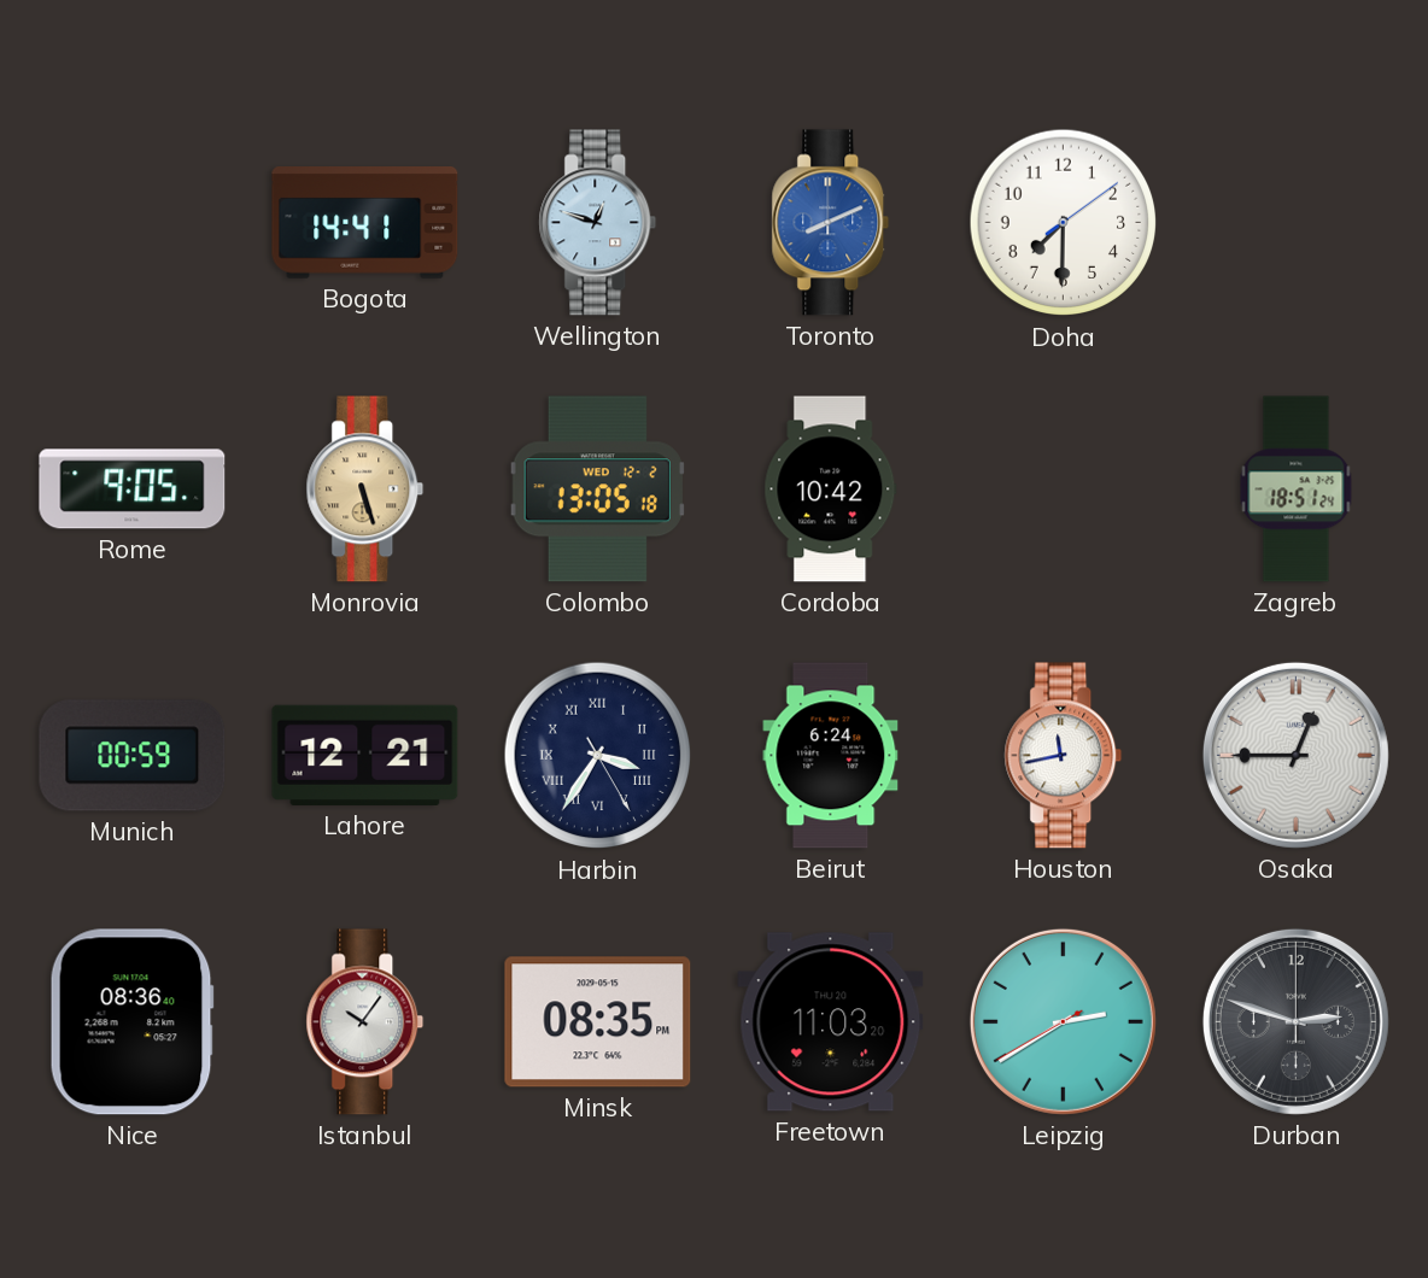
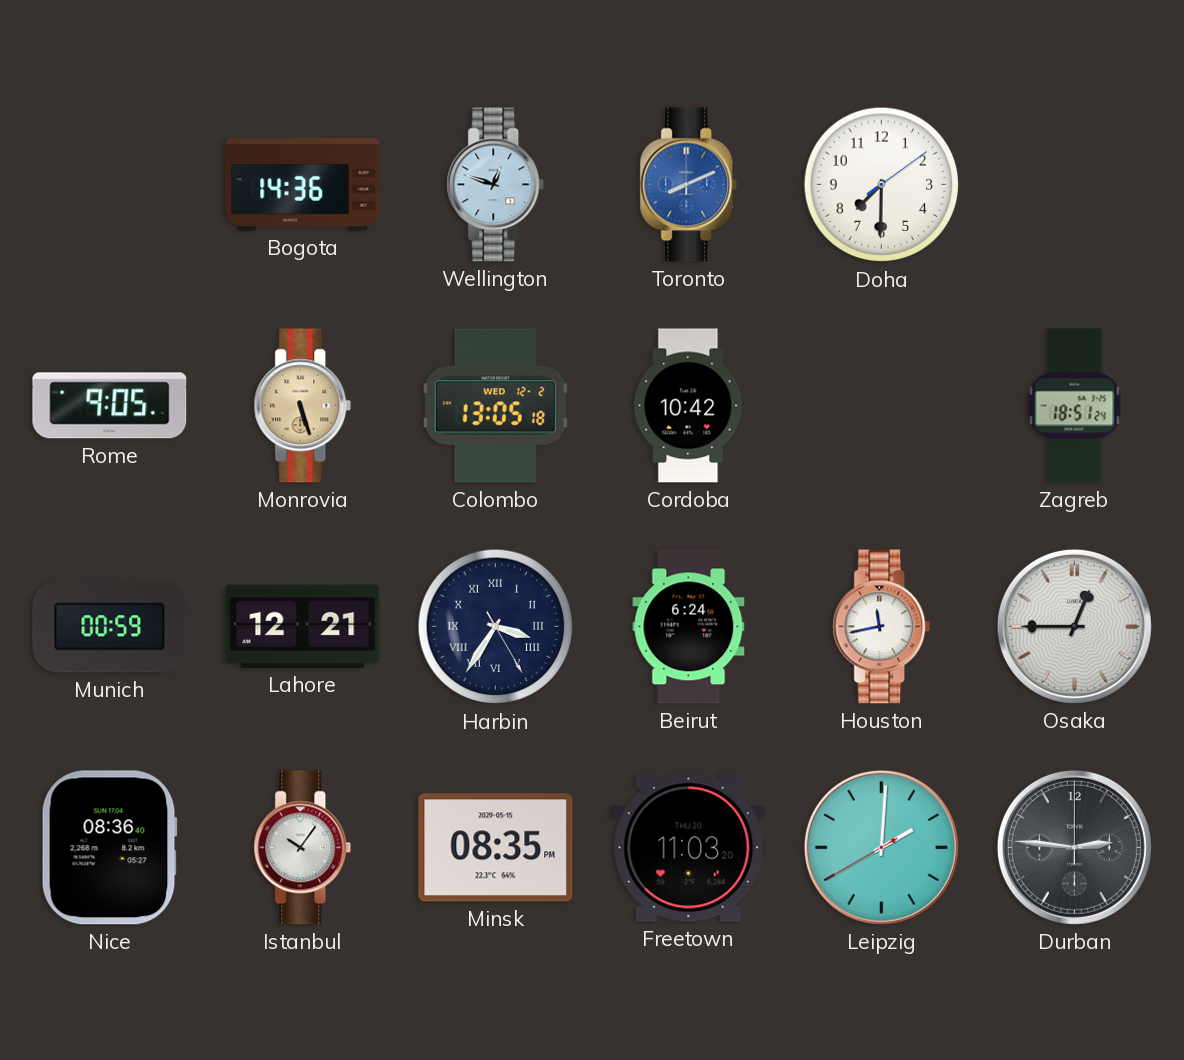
Bogota: 14:41 -> 14:36 (303, 185)
Leipzig: 2:39 -> 2:00 (881, 847)
Durban: 2:48 -> 2:46 (1074, 847)
